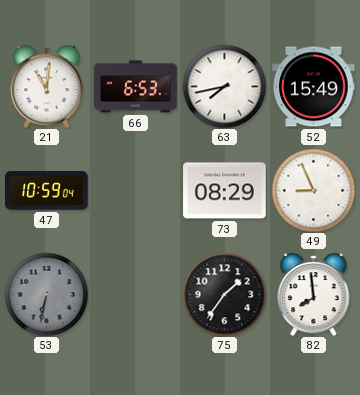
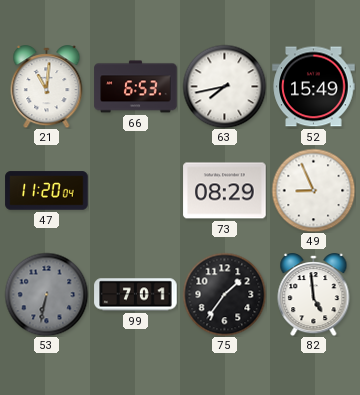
47: 10:59 -> 11:20 (47, 191)
99: none -> 7:01 (136, 295)
82: 7:59 -> 4:59 (314, 295)
